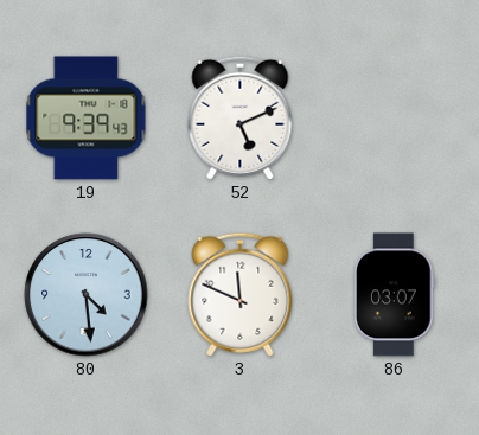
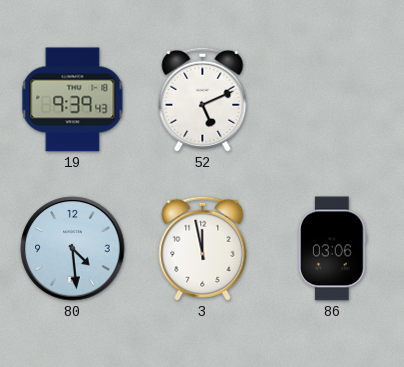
3: 11:49 -> 11:58 (203, 248)
86: 03:07 -> 03:06 (333, 249)
